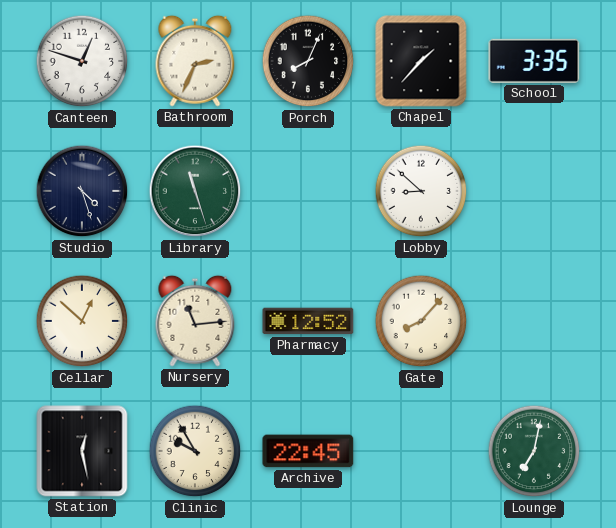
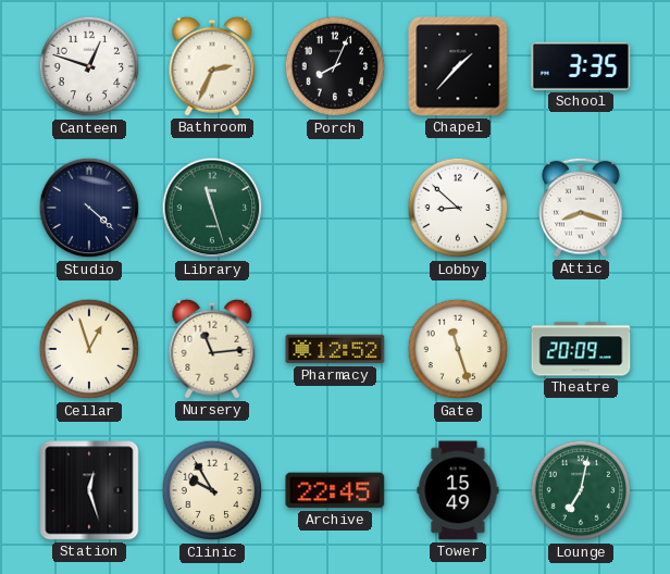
Studio: 4:27 -> 4:22 (89, 208)
Attic: none -> 8:18 (581, 208)
Cellar: 12:52 -> 12:57 (89, 349)
Gate: 8:07 -> 11:27 (458, 349)
Theatre: none -> 20:09 (581, 349)
Station: 12:28 -> 12:27 (89, 490)
Tower: none -> 15:49 (458, 490)
